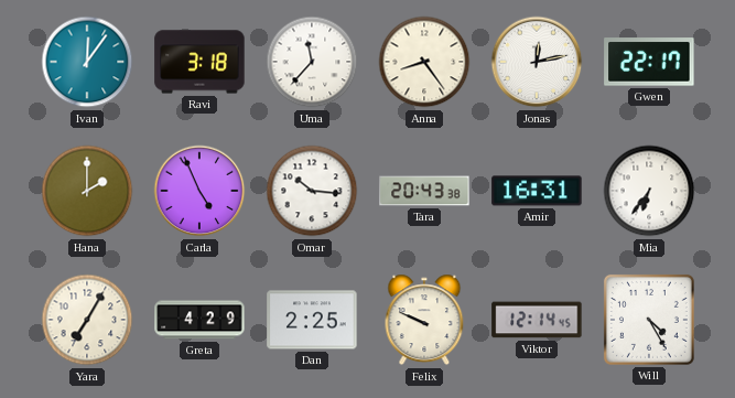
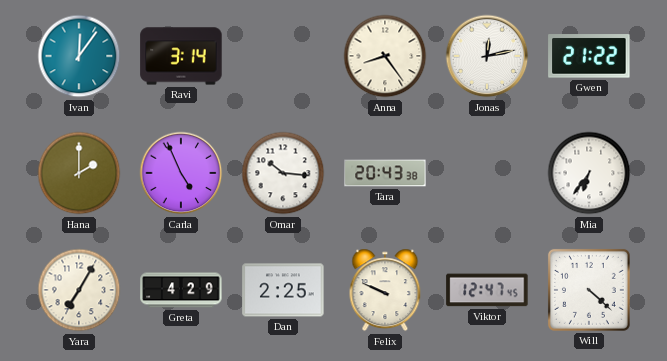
Ravi: 3:18 -> 3:14 (181, 56)
Uma: 11:37 -> none (312, 62)
Gwen: 22:17 -> 21:22 (589, 56)
Amir: 16:31 -> none (537, 191)
Viktor: 12:14 -> 12:47 (487, 290)
Will: 4:25 -> 4:22 (589, 290)
